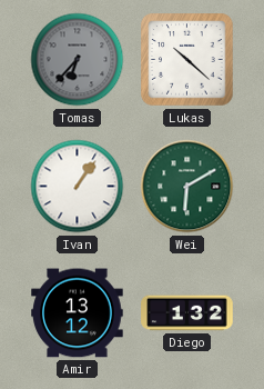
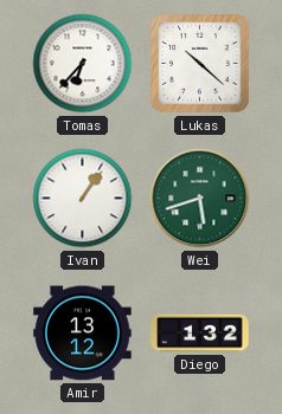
Tomas dial: grey -> white (83, 64)
Wei: 6:10 -> 5:42 (200, 199)
